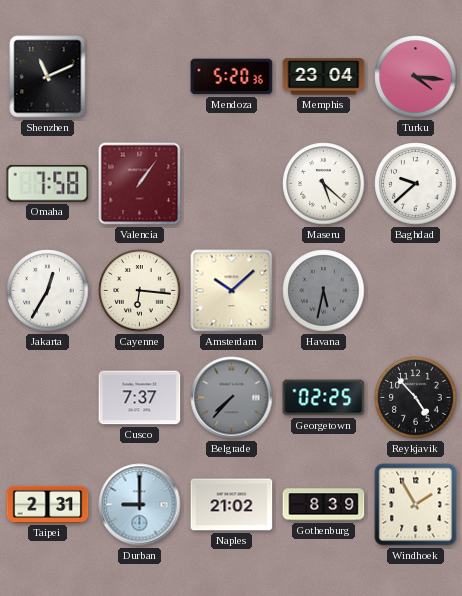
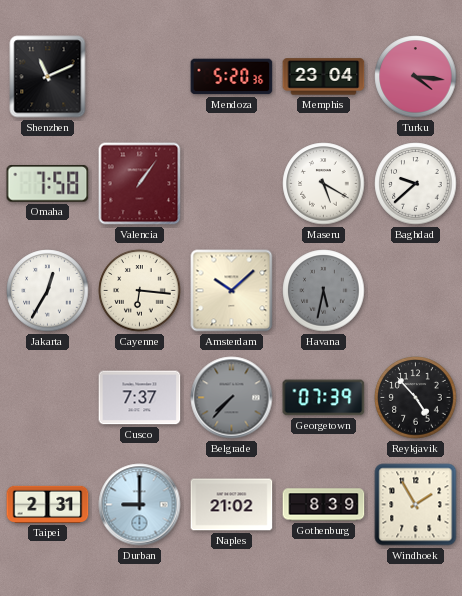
Maseru: 5:22 -> 5:20 (324, 184)
Georgetown: 02:25 -> 07:39 (324, 398)
